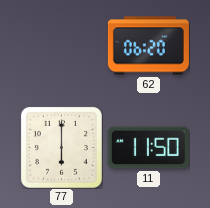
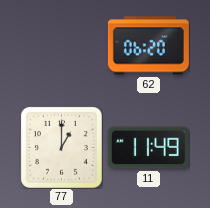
77: 6:00 -> 1:00 (61, 147)
11: 11:50 -> 11:49 (148, 148)
